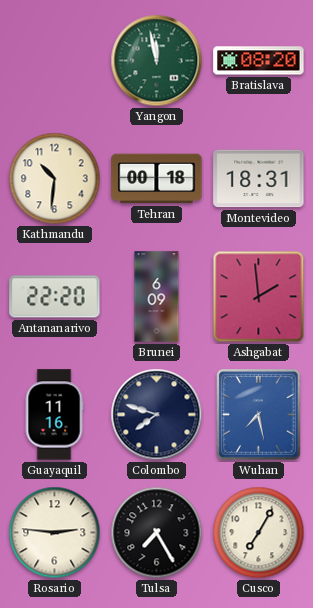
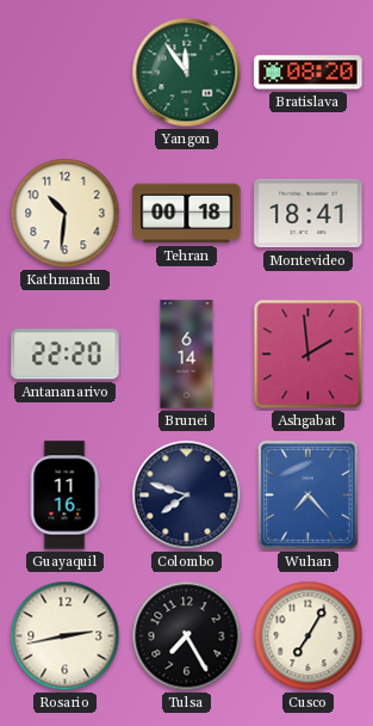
Yangon: 11:58 -> 11:54 (187, 73)
Montevideo: 18:31 -> 18:41 (309, 214)
Brunei: 6:09 -> 6:14 (187, 355)
Wuhan: 7:28 -> 7:23 (309, 496)
Rosario: 2:46 -> 2:43 (66, 636)
